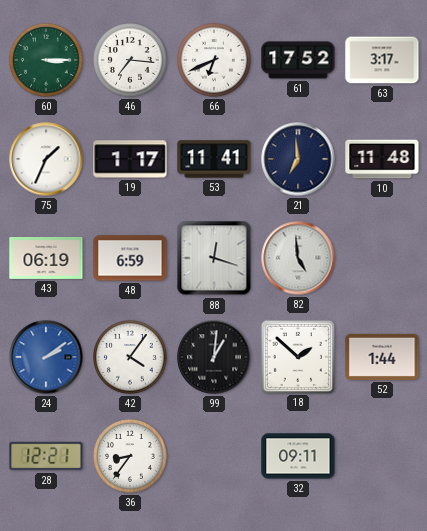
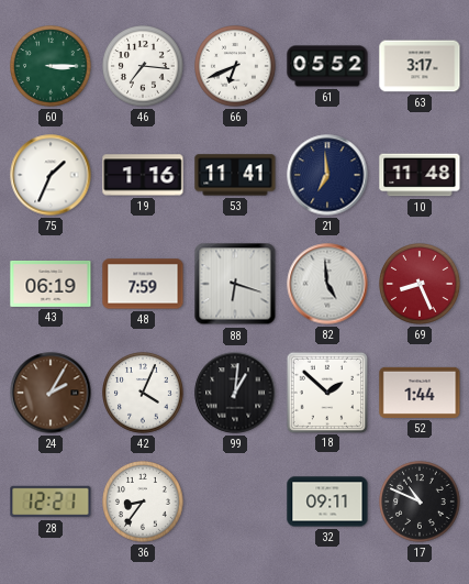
61: 17:52 -> 05:52 (327, 66)
19: 1:17 -> 1:16 (143, 175)
48: 6:59 -> 7:59 (143, 284)
88: 12:18 -> 6:18 (235, 284)
69: none -> 8:26 (421, 285)
24: 2:09 -> 2:05 (51, 393)
24 dial: blue -> brown (51, 393)
42: 4:06 -> 4:04 (144, 394)
17: none -> 10:49 (421, 503)
